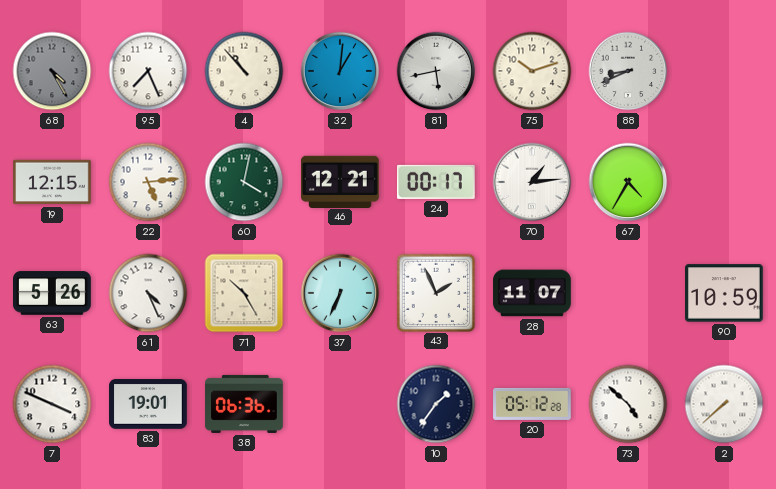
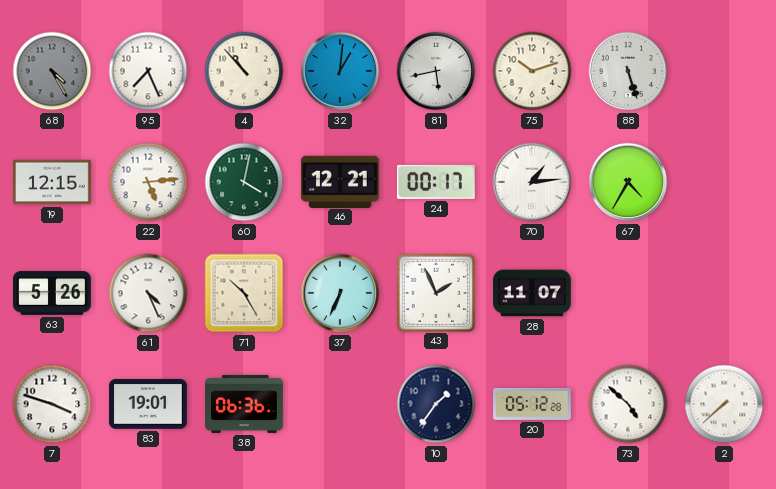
88: 8:41 -> 5:27 (628, 71)
90: 10:59 -> none (725, 293)
7: 3:49 -> 3:48 (52, 404)
